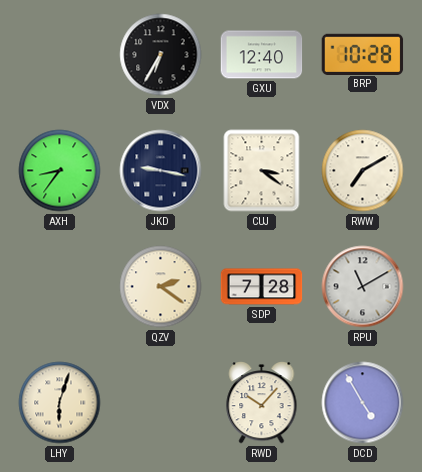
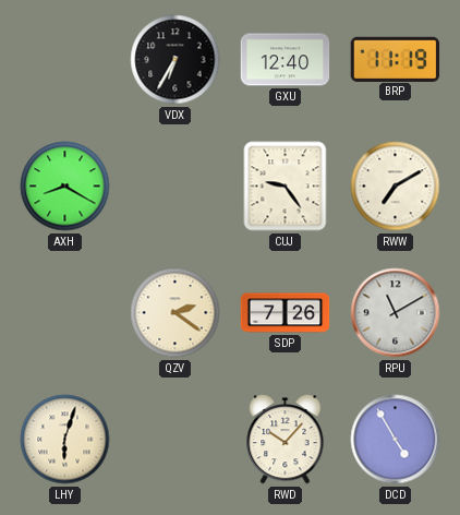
BRP: 10:28 -> 11:19 (396, 59)
AXH: 8:36 -> 8:20 (65, 187)
JKD: 9:17 -> none (161, 171)
CUJ: 3:21 -> 9:24 (286, 187)
SDP: 7:28 -> 7:26 (286, 313)
